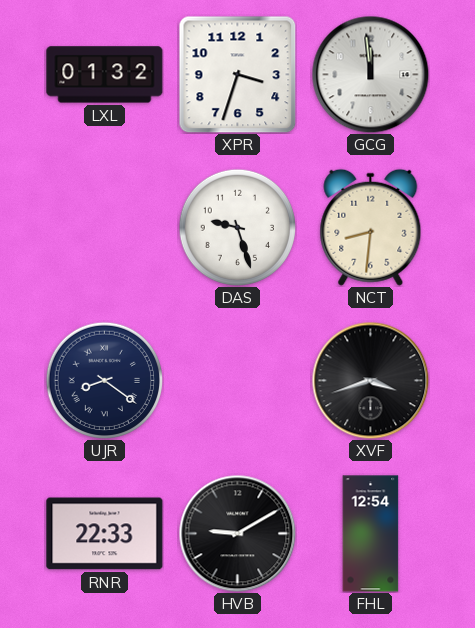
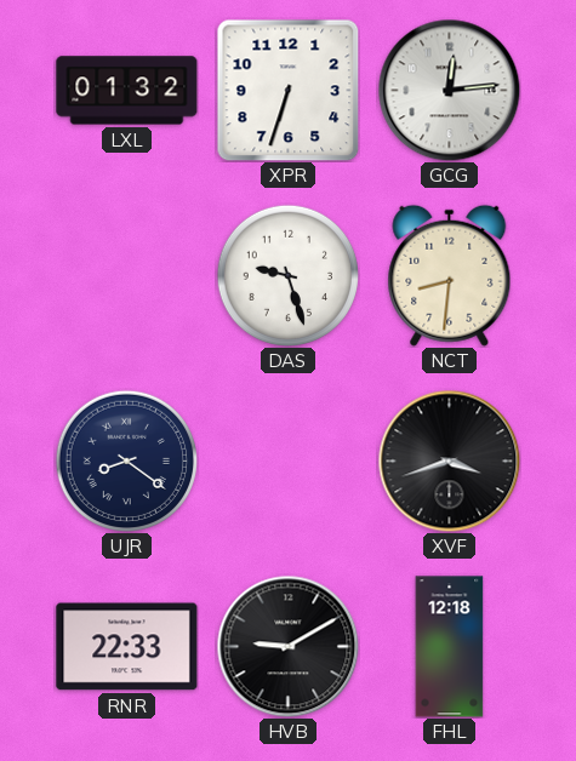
XPR: 3:33 -> 6:33 (287, 90)
GCG: 11:59 -> 12:14 (449, 90)
FHL: 12:54 -> 12:18 (450, 647)
